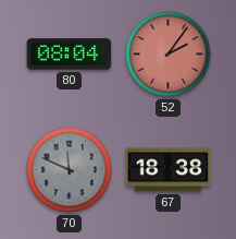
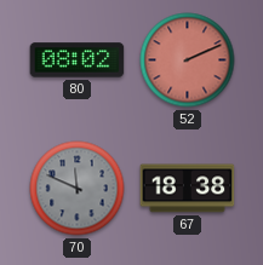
80: 08:04 -> 08:02 (78, 61)
52: 2:06 -> 2:11 (188, 61)
